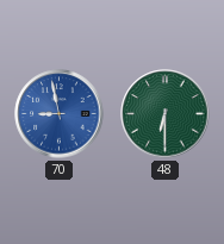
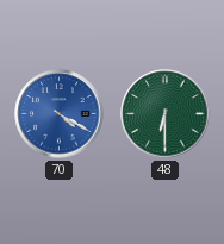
70: 8:58 -> 4:20 (60, 114)
